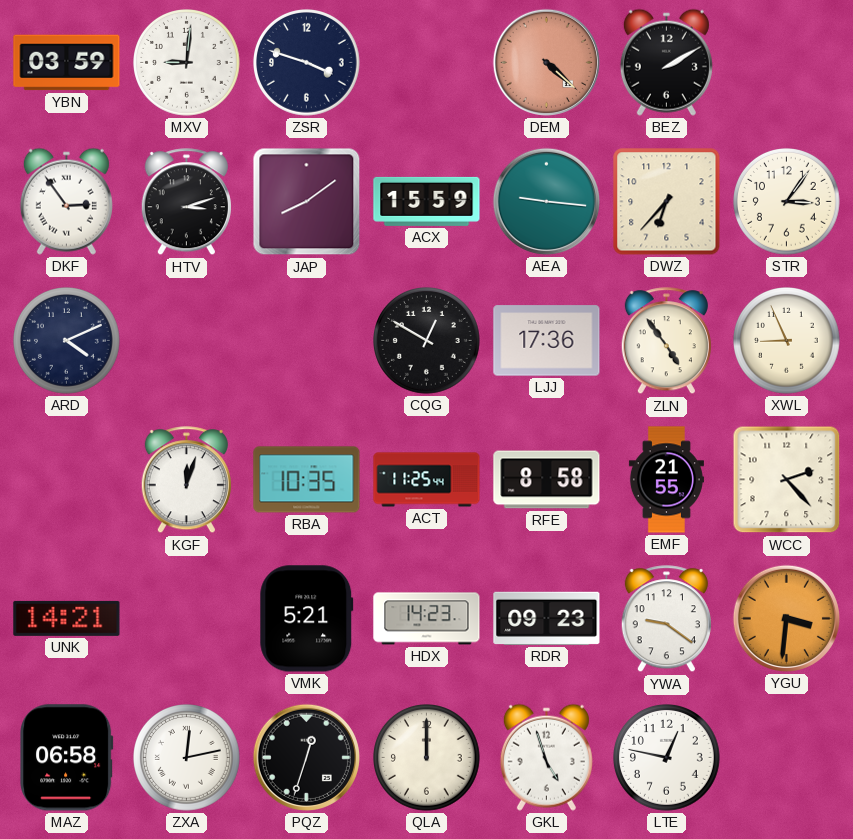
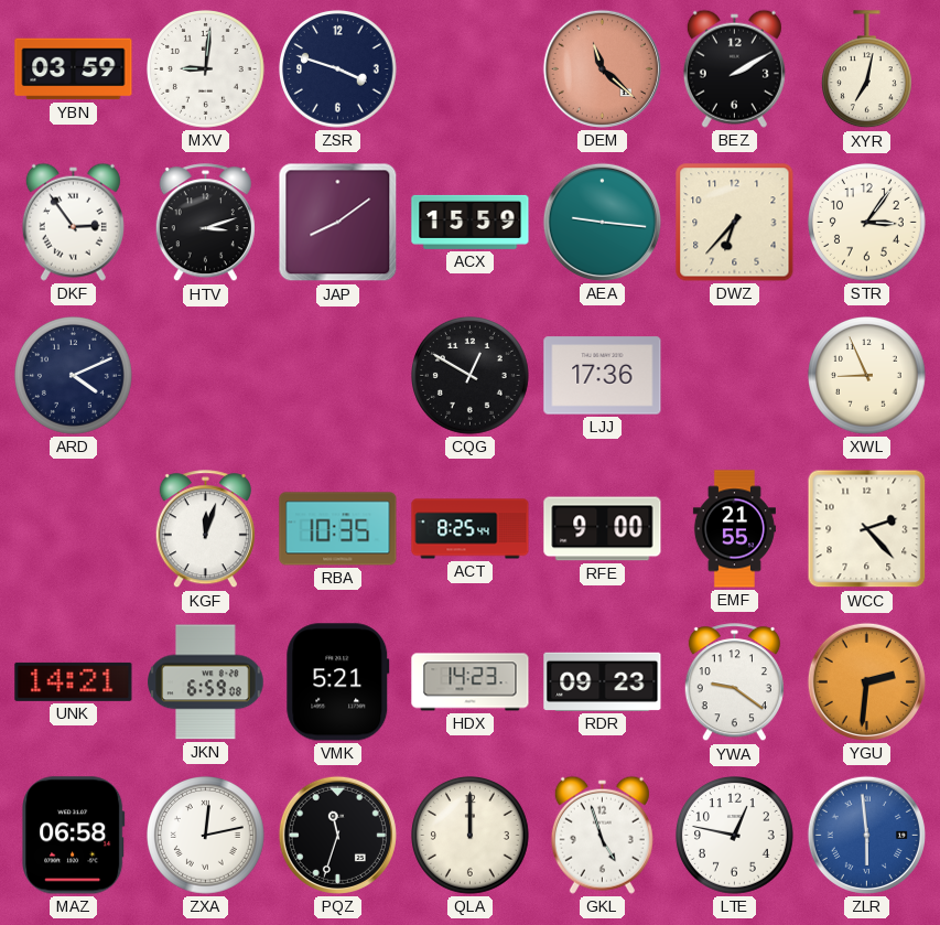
DEM: 4:22 -> 11:22 (602, 68)
XYR: none -> 7:02 (866, 69)
ZLN: 4:54 -> none (666, 341)
ACT: 11:25 -> 8:25 (471, 529)
RFE: 8:58 -> 9:00 (603, 529)
JKN: none -> 6:59 (206, 682)
YGU: 3:31 -> 2:31 (866, 681)
PQZ: 12:33 -> 11:33 (337, 835)
ZLR: none -> 5:59 (866, 835)
